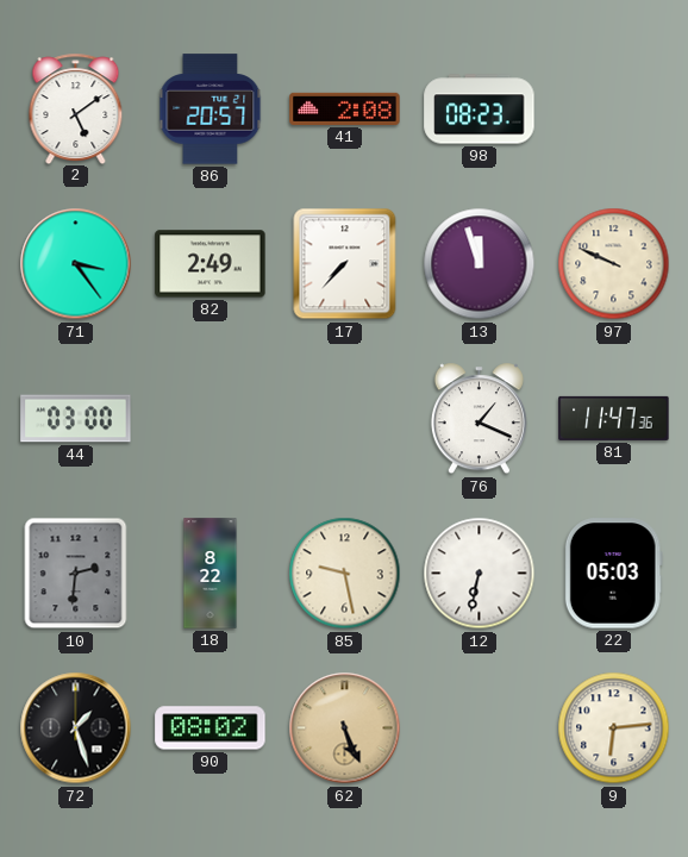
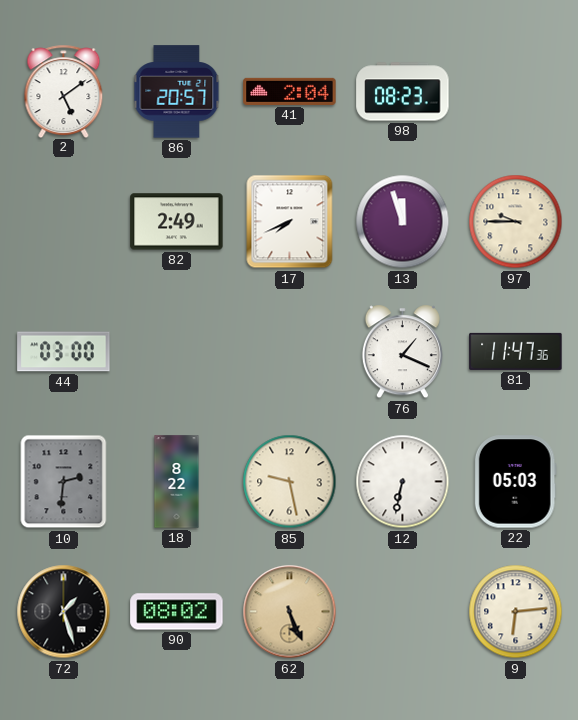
41: 2:08 -> 2:04 (290, 91)
71: 3:24 -> none (76, 264)
17: 7:37 -> 7:41 (290, 222)
97: 9:49 -> 9:45 (516, 222)
